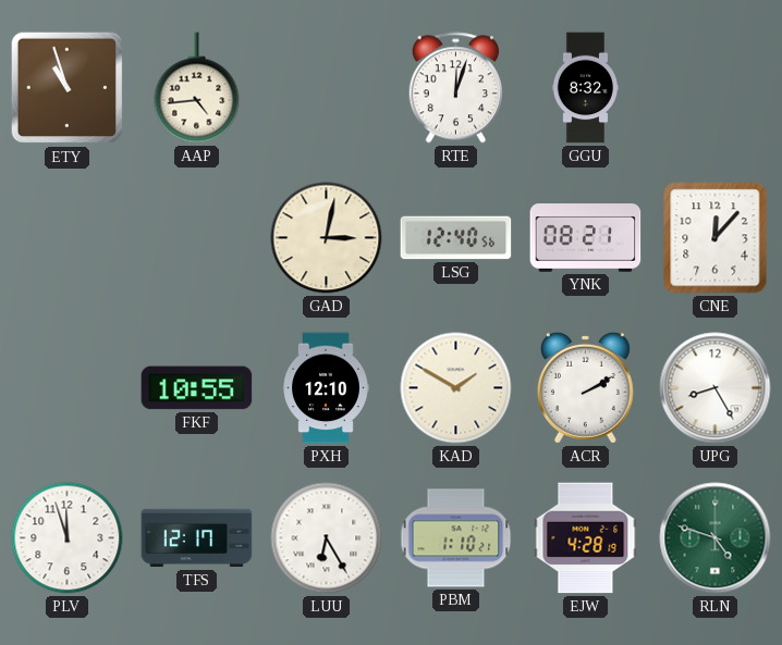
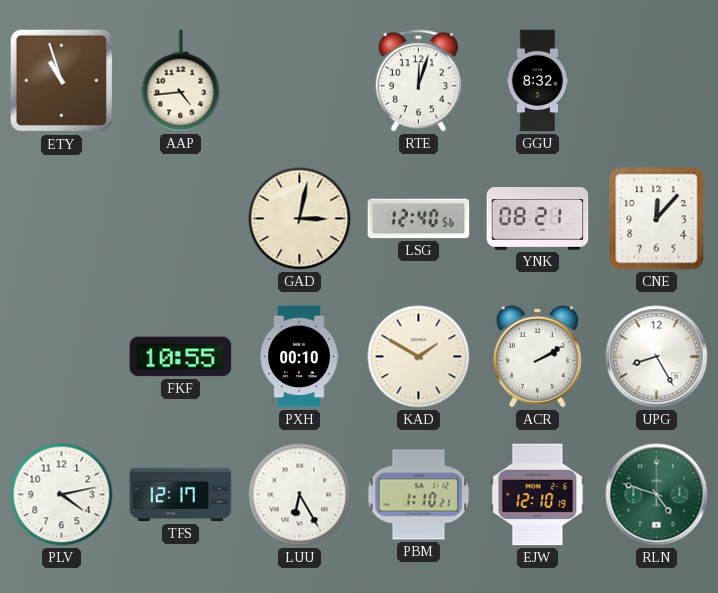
PXH: 12:10 -> 00:10 (299, 357)
PLV: 11:57 -> 4:13 (62, 495)
EJW: 4:28 -> 12:10 (538, 495)
